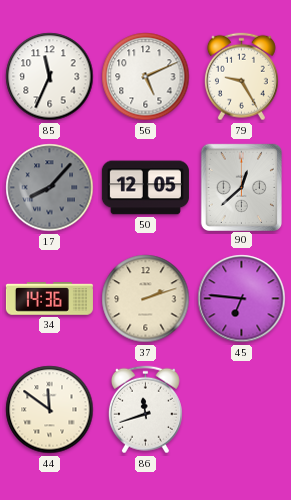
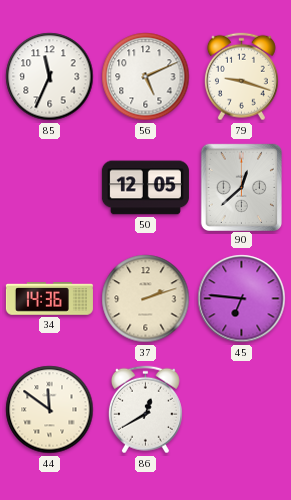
79: 9:25 -> 9:18 (241, 77)
17: 8:07 -> none (50, 188)
86: 11:42 -> 12:40 (145, 410)
